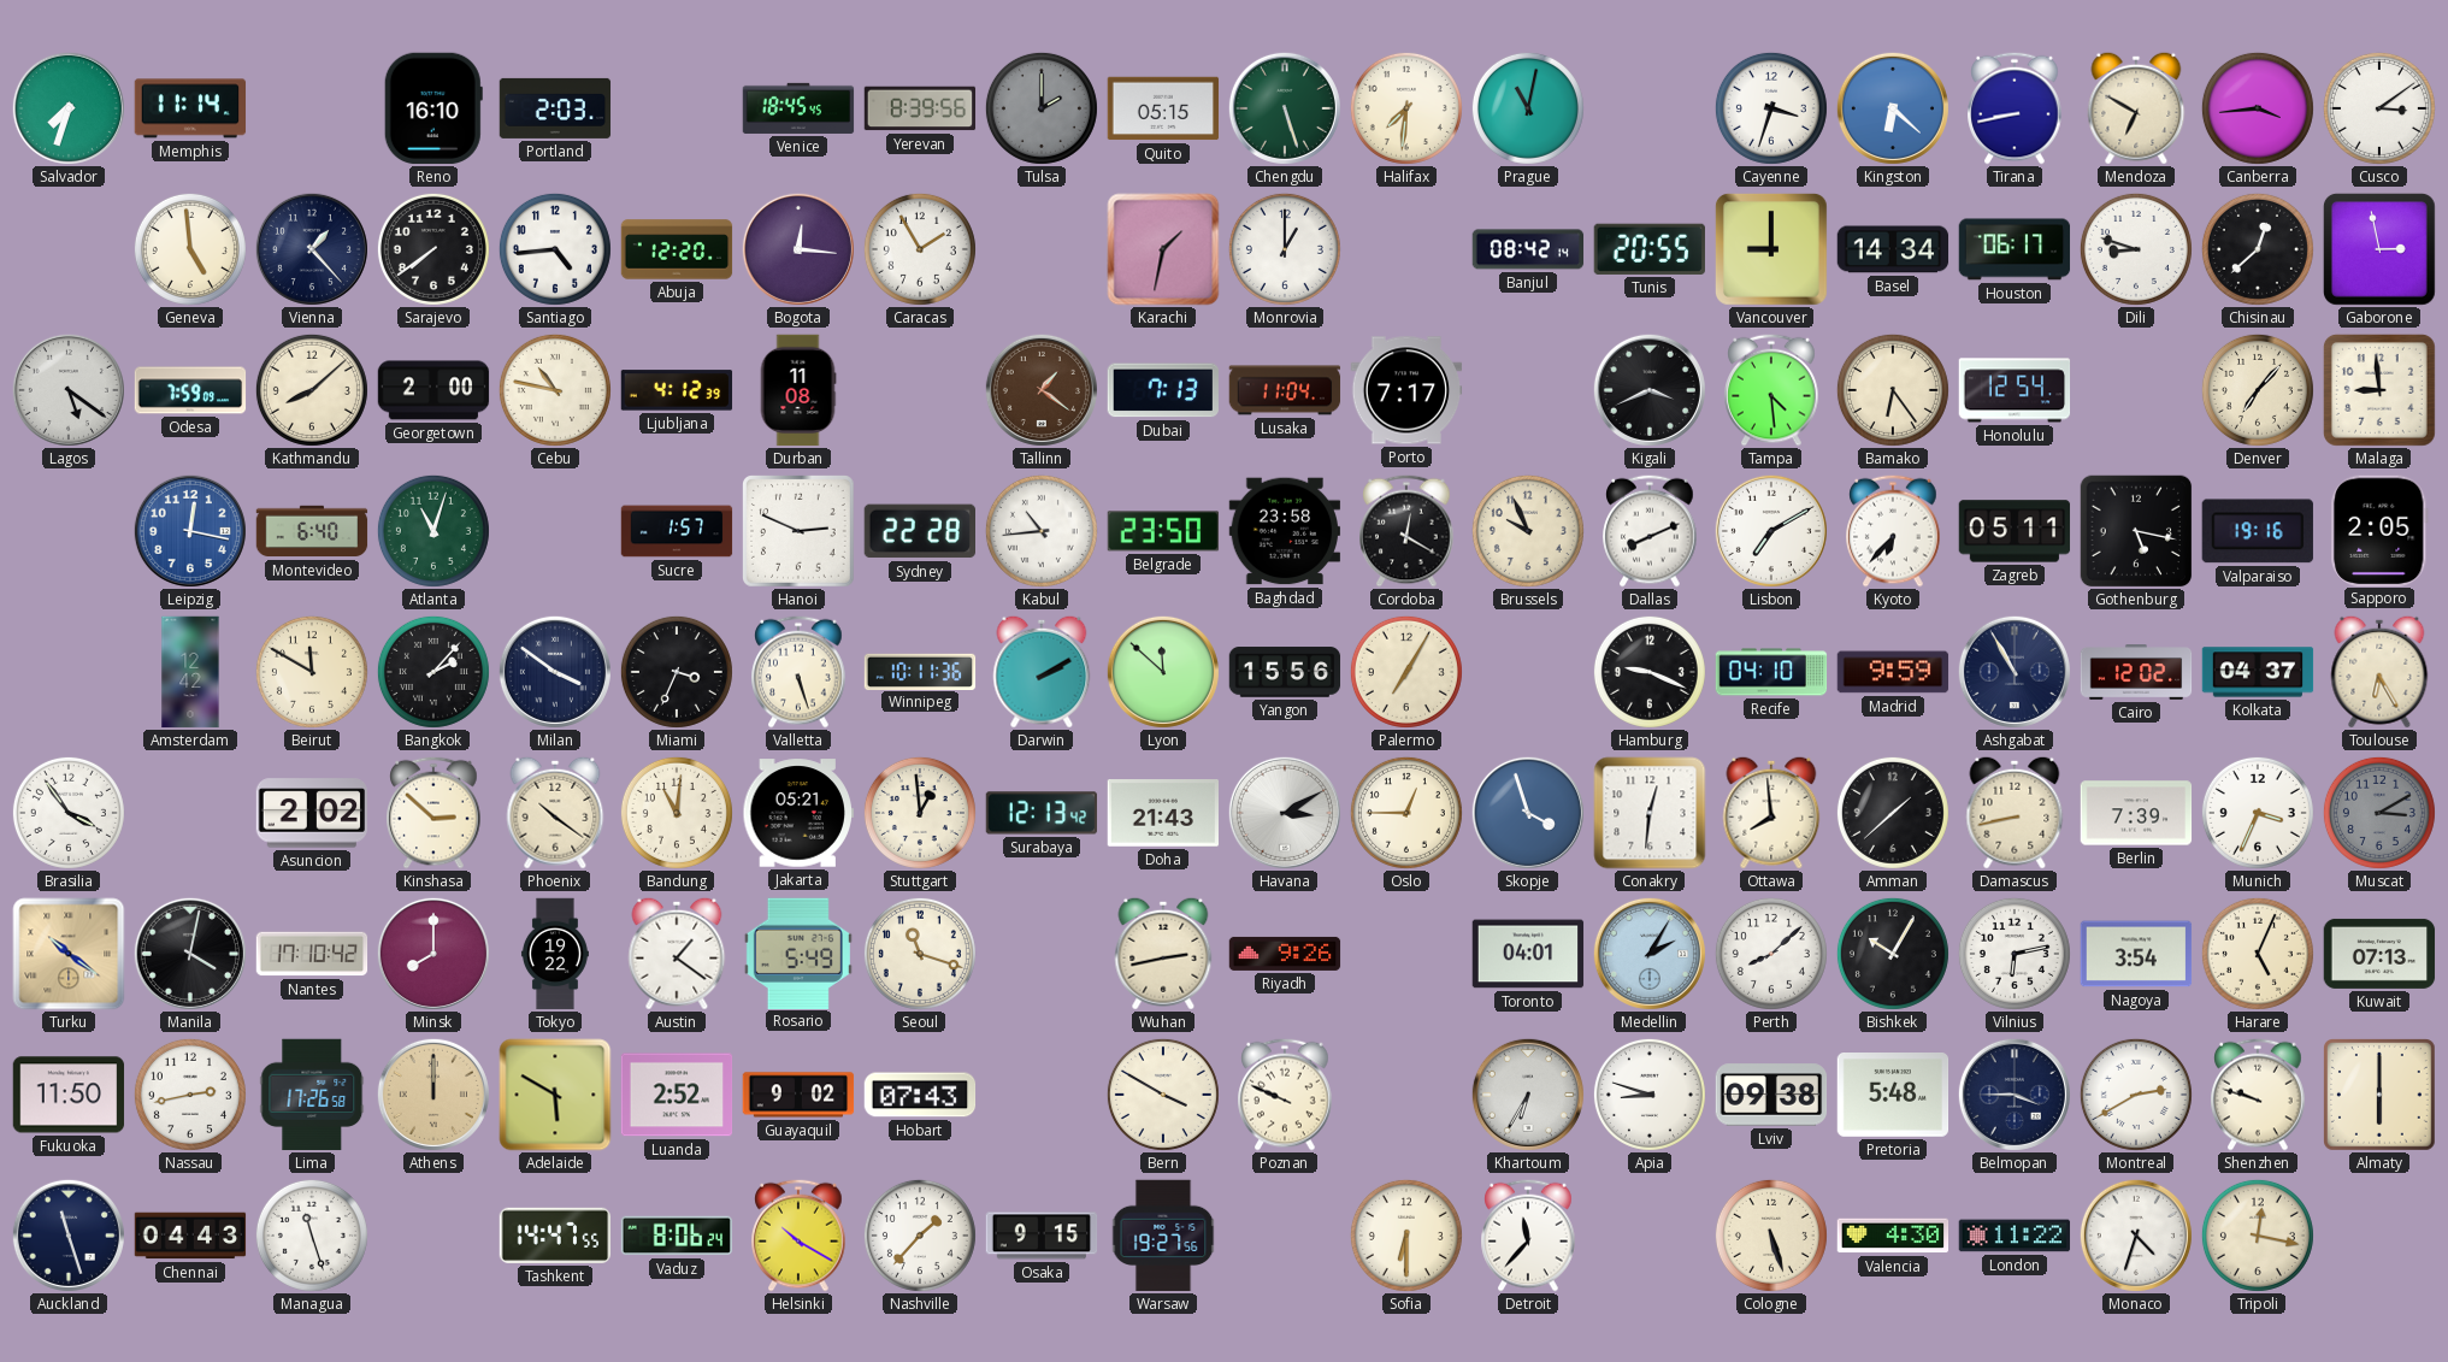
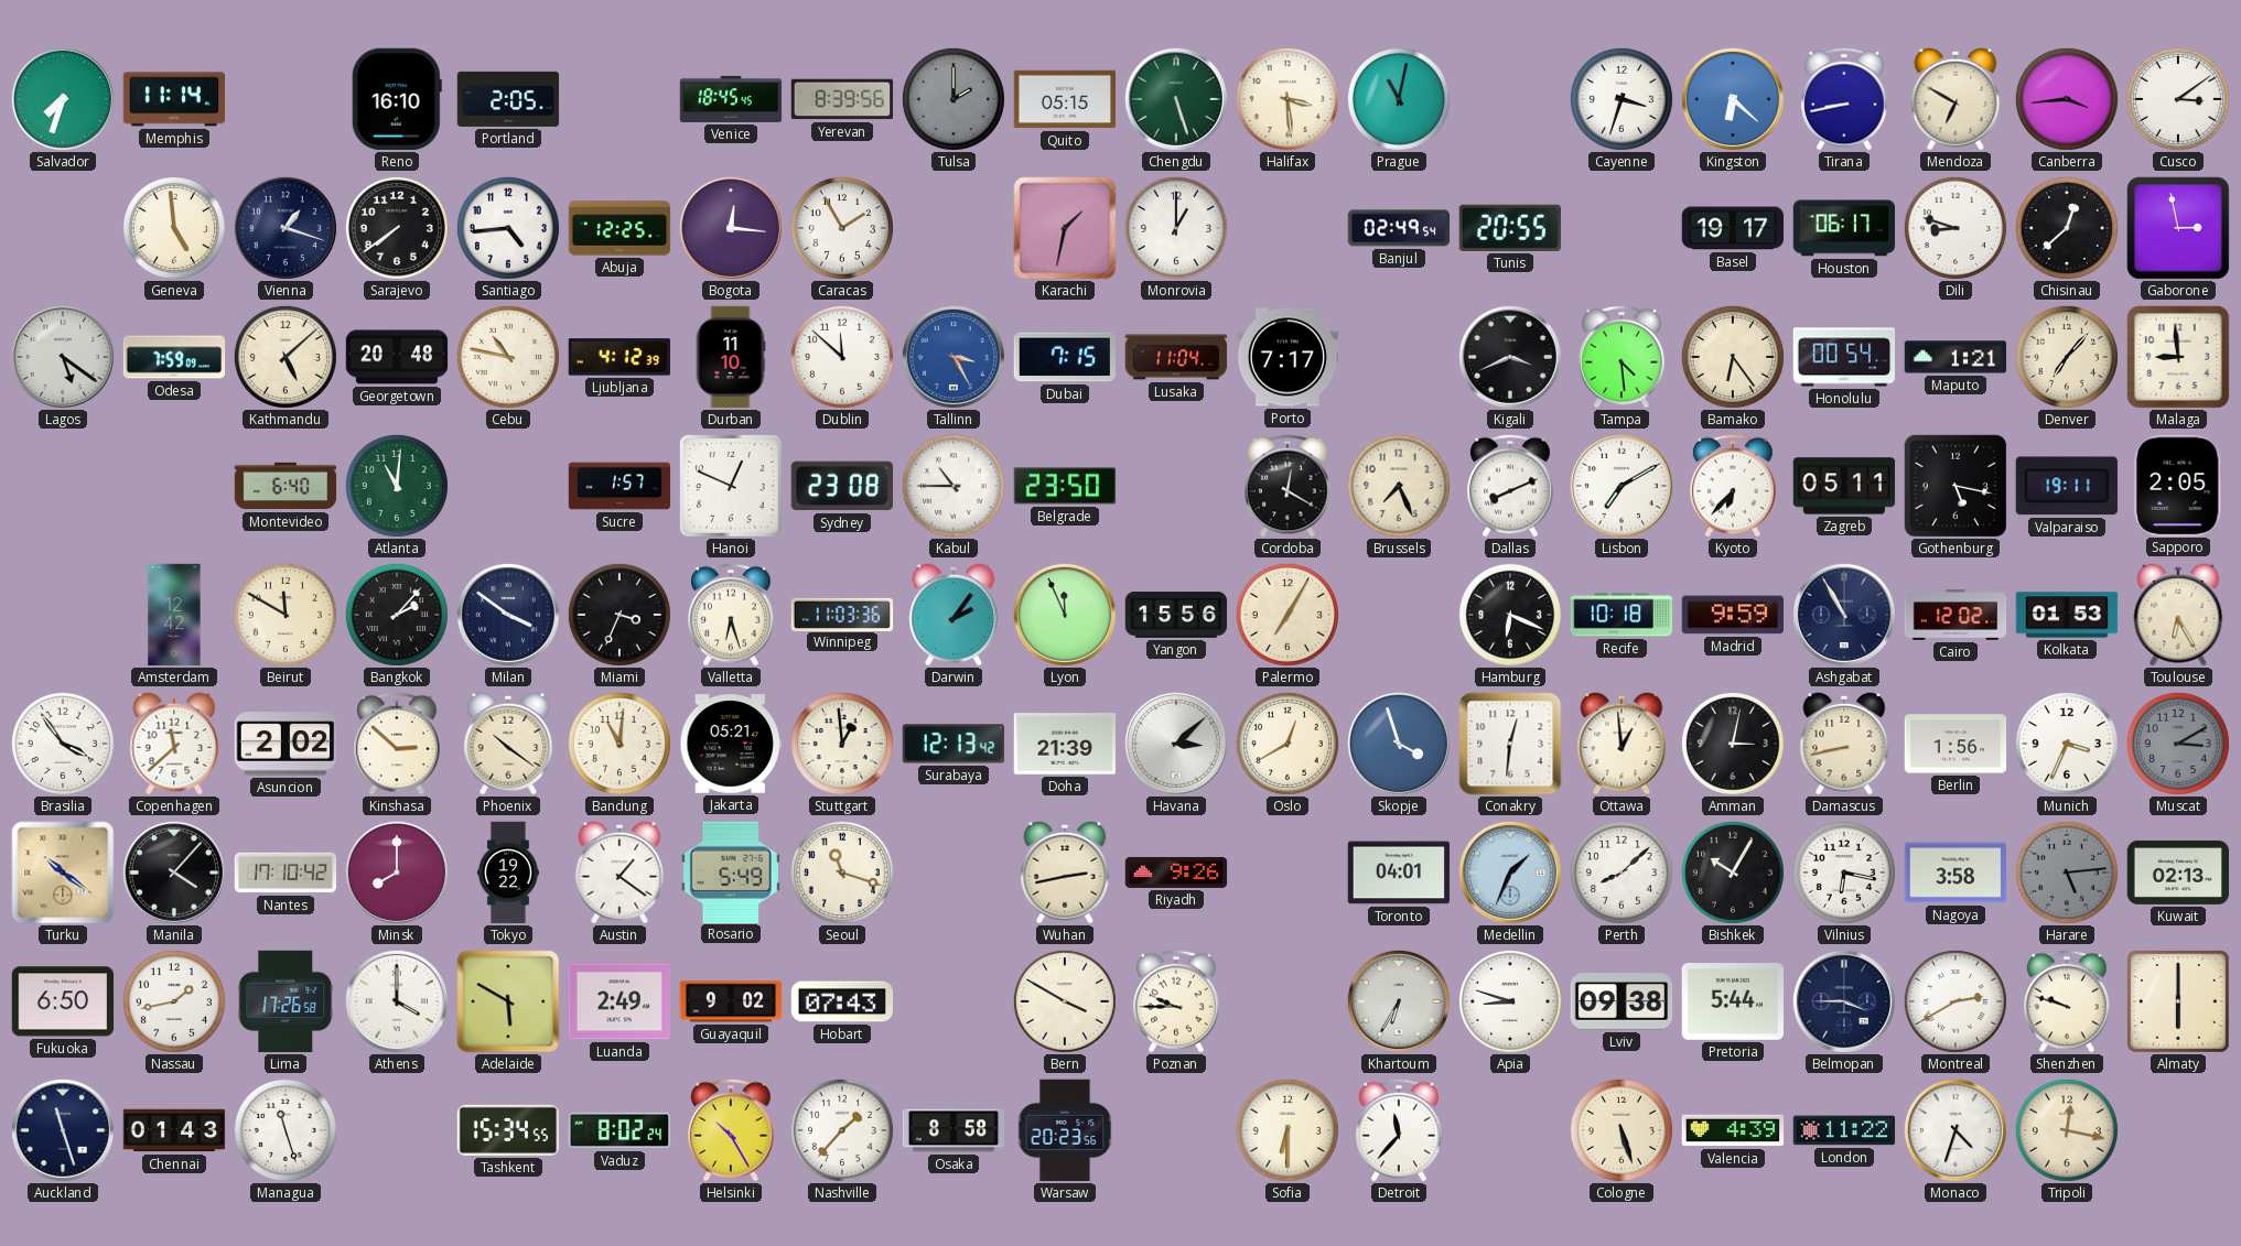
Portland: 2:03 -> 2:05 (508, 99)
Halifax: 7:31 -> 3:29 (1288, 99)
Vienna: 1:23 -> 1:18 (285, 228)
Abuja: 12:20 -> 12:25 (619, 228)
Banjul: 08:42 -> 02:49 (1399, 228)
Vancouver: 9:00 -> none (1771, 249)
Basel: 14:34 -> 19:17 (1733, 228)
Kathmandu: 8:08 -> 5:08 (285, 357)
Georgetown: 2:00 -> 20:48 (397, 357)
Durban: 11:08 -> 11:10 (731, 357)
Dublin: none -> 11:52 (842, 357)
Tallinn: 1:21 -> 3:25 (953, 357)
Tallinn dial: brown -> blue (953, 357)
Dubai: 7:13 -> 7:15 (1064, 357)
Honolulu: 12:54 -> 00:54 (1844, 357)
Maputo: none -> 1:21 (1956, 357)
Leipzig: 12:17 -> none (190, 531)
Atlanta: 11:03 -> 11:01 (397, 486)
Hanoi: 2:49 -> 12:49 (732, 487)
Sydney: 22:28 -> 23:08 (841, 486)
Kabul: 10:44 -> 10:45 (953, 486)
Baghdad: 23:58 -> none (1285, 531)
Brussels: 9:56 -> 7:26 (1399, 486)
Valparaiso: 19:16 -> 19:11 (2067, 486)
Valletta: 5:27 -> 6:27 (731, 615)
Winnipeg: 10:11 -> 11:03 (842, 614)
Darwin: 2:10 -> 2:06 (953, 615)
Lyon: 11:52 -> 11:56 (1065, 615)
Hamburg: 9:19 -> 6:19 (1510, 615)
Recife: 04:10 -> 10:18 (1622, 615)
Kolkata: 04:37 -> 01:53 (2067, 615)
Copenhagen: none -> 11:38 (174, 744)
Doha: 21:43 -> 21:39 (1065, 745)
Havana: 3:10 -> 3:08 (1176, 744)
Oslo: 12:45 -> 12:40 (1288, 744)
Ottawa: 7:59 -> 12:59 (1622, 744)
Amman: 1:38 -> 3:02 (1733, 744)
Berlin: 7:39 -> 1:56 (1956, 744)
Manila: 4:02 -> 4:07 (174, 873)
Medellin: 2:05 -> 1:34 (1510, 873)
Vilnius: 6:13 -> 6:17 (1844, 873)
Nagoya: 3:54 -> 3:58 (1956, 873)
Harare: 5:04 -> 5:14 (2067, 873)
Harare dial: cream -> grey (2067, 873)
Kuwait: 07:13 -> 02:13 (2178, 873)
Fukuoka: 11:50 -> 6:50 (63, 1001)
Nassau: 2:43 -> 1:43 (174, 1001)
Athens: 12:00 -> 4:00 (397, 1001)
Athens dial: champagne -> white (397, 1001)
Luanda: 2:52 -> 2:49 (619, 1001)
Poznan: 9:49 -> 9:45 (1176, 1001)
Pretoria: 5:48 -> 5:44 (1733, 1003)
Chennai: 04:43 -> 01:43 (174, 1130)
Tashkent: 14:47 -> 15:34 (508, 1130)
Vaduz: 8:06 -> 8:02 (619, 1130)
Helsinki: 10:20 -> 10:25 (731, 1130)
Osaka: 9:15 -> 8:58 (953, 1130)
Warsaw: 19:27 -> 20:23 (1065, 1130)
Valencia: 4:30 -> 4:39 (1733, 1130)
